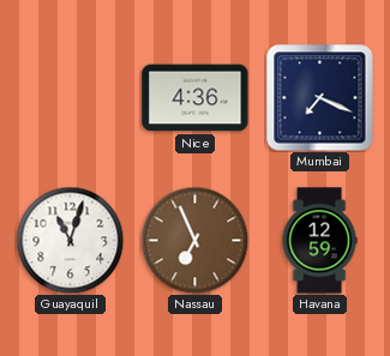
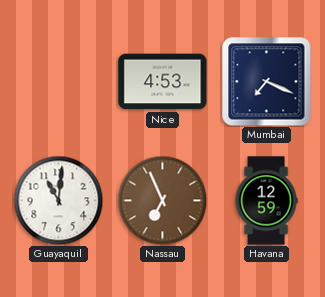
Nice: 4:36 -> 4:53 (163, 82)
Guayaquil: 11:03 -> 11:01 (58, 200)
